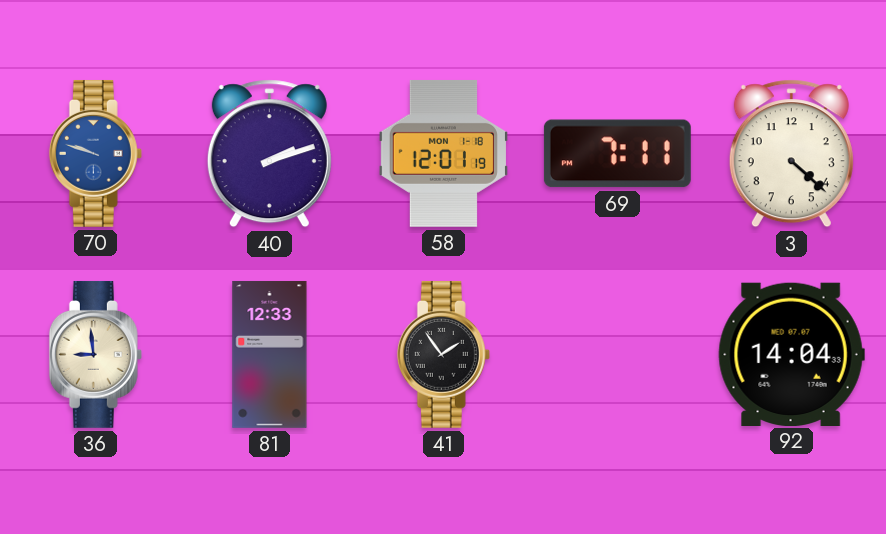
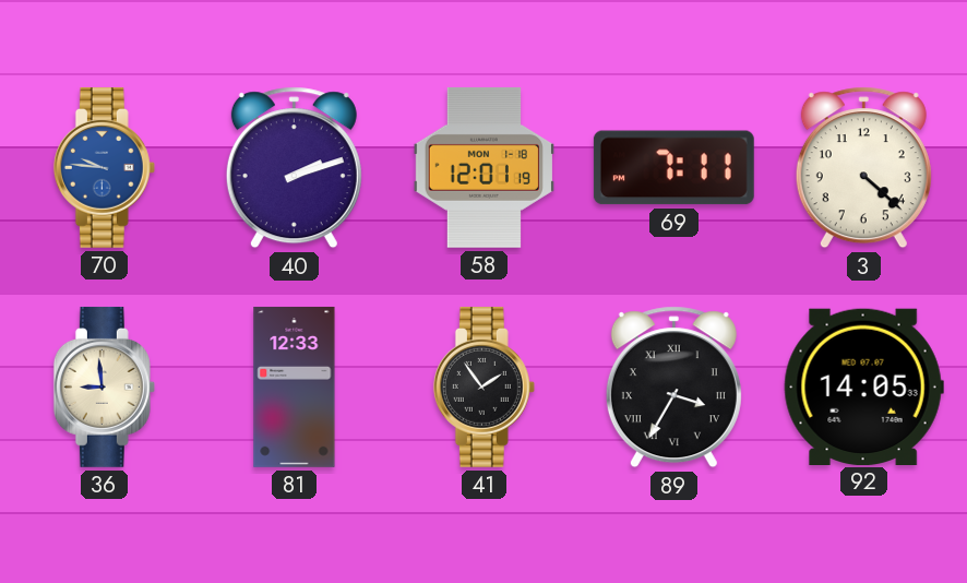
70: 9:48 -> 9:46 (104, 167)
89: none -> 3:35 (673, 388)
92: 14:04 -> 14:05 (863, 386)
